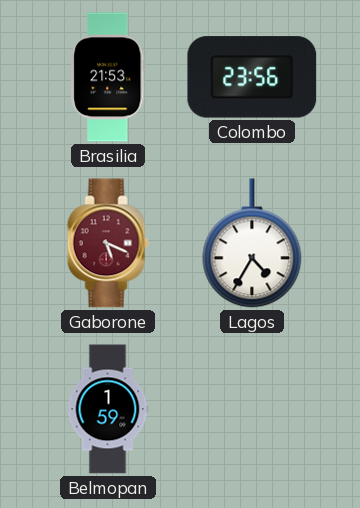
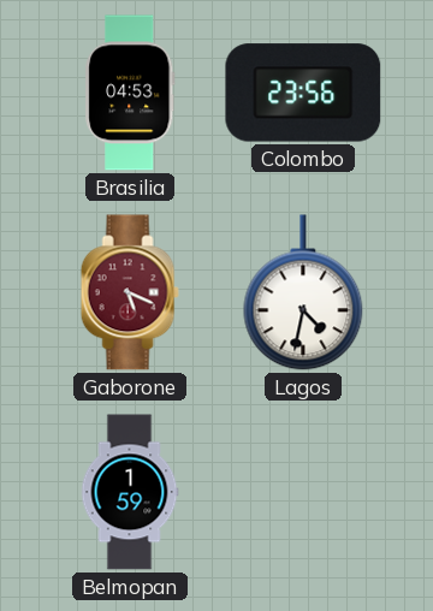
Brasilia: 21:53 -> 04:53 (130, 93)
Lagos: 4:35 -> 4:32 (303, 292)
